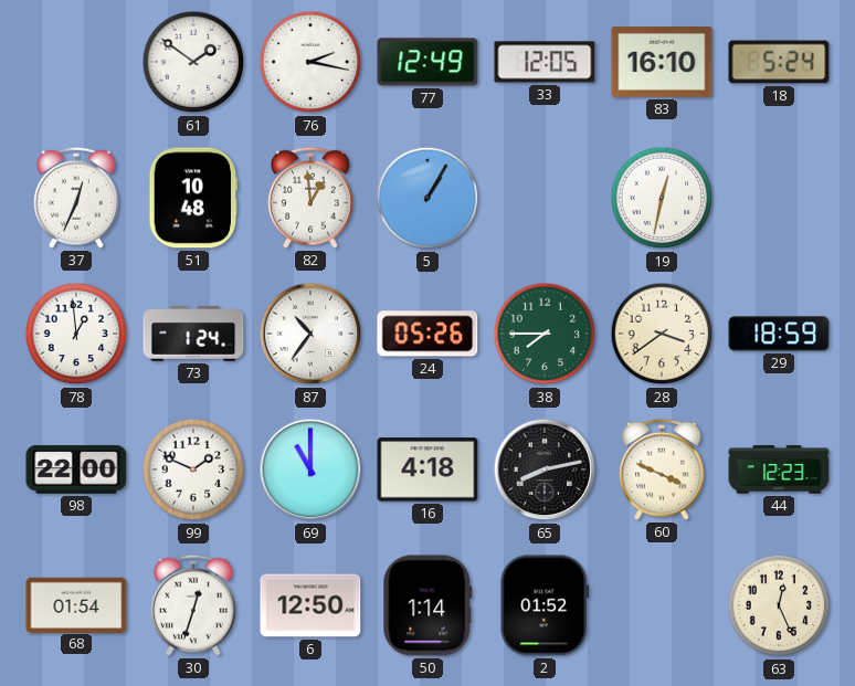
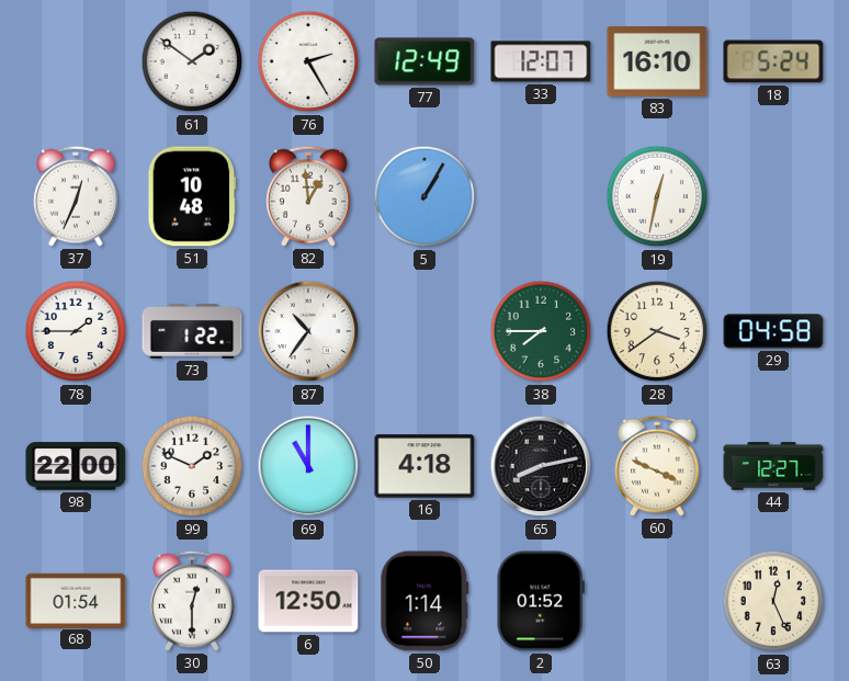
76: 2:17 -> 2:25 (308, 61)
33: 12:05 -> 12:07 (541, 61)
78: 12:59 -> 1:45 (76, 331)
73: 1:24 -> 1:22 (192, 332)
24: 05:26 -> none (427, 334)
29: 18:59 -> 04:58 (773, 331)
44: 12:23 -> 12:27 (773, 466)
30: 12:33 -> 12:30 (192, 601)
